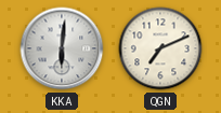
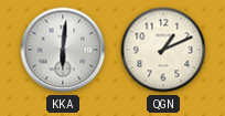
QGN: 7:11 -> 1:11 (163, 50)
